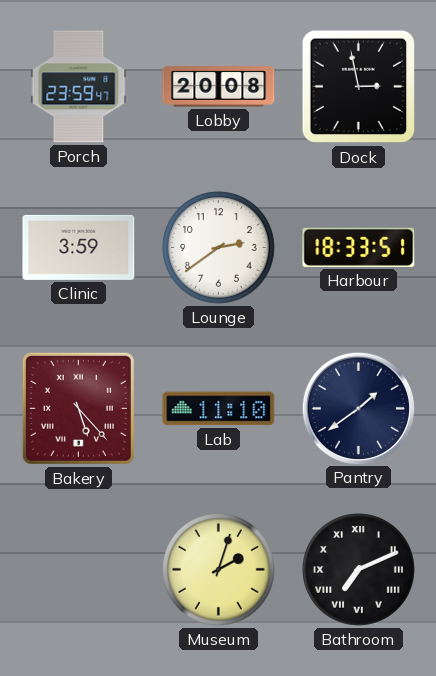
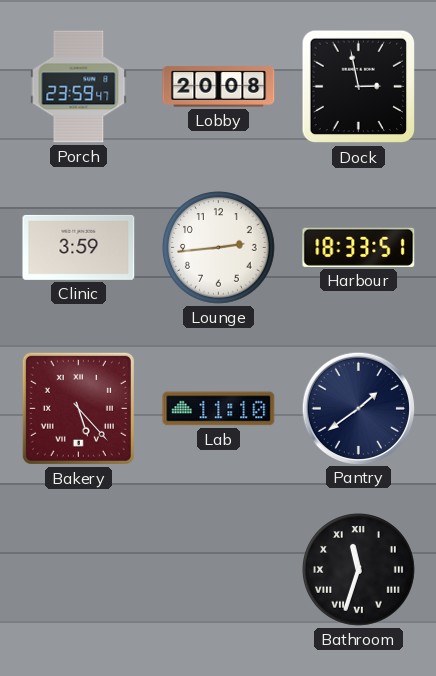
Lounge: 2:39 -> 2:44 (219, 248)
Museum: 2:03 -> none (219, 570)
Bathroom: 7:11 -> 11:33 (359, 570)
